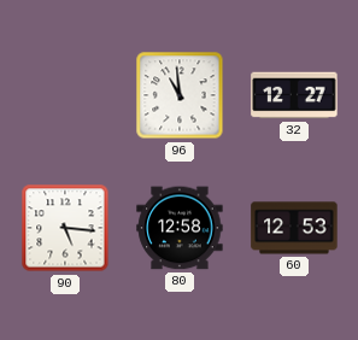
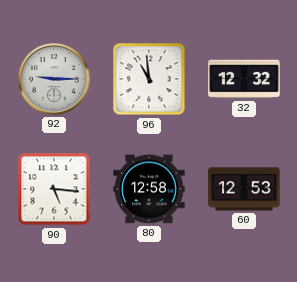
92: none -> 9:15 (54, 79)
32: 12:27 -> 12:32 (244, 79)
